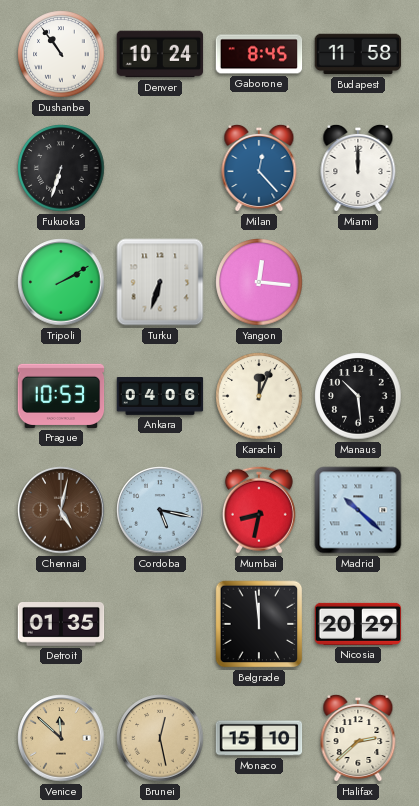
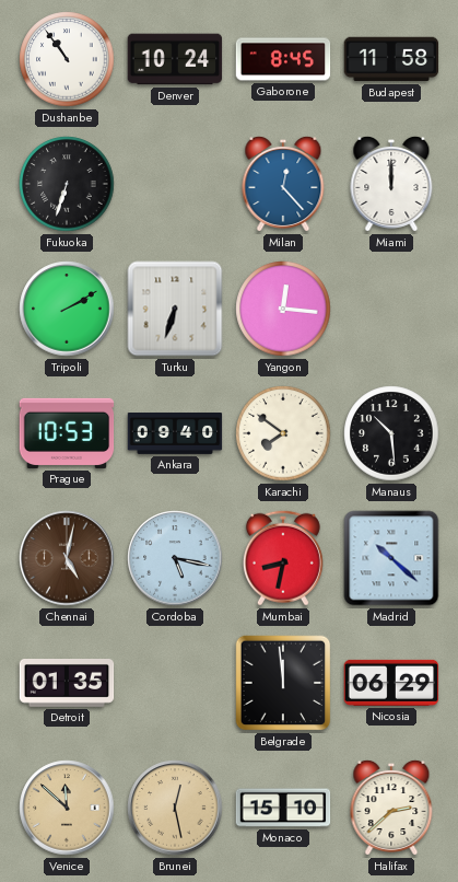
Ankara: 04:06 -> 09:40 (175, 434)
Karachi: 12:04 -> 7:51 (283, 433)
Nicosia: 20:29 -> 06:29 (391, 683)
